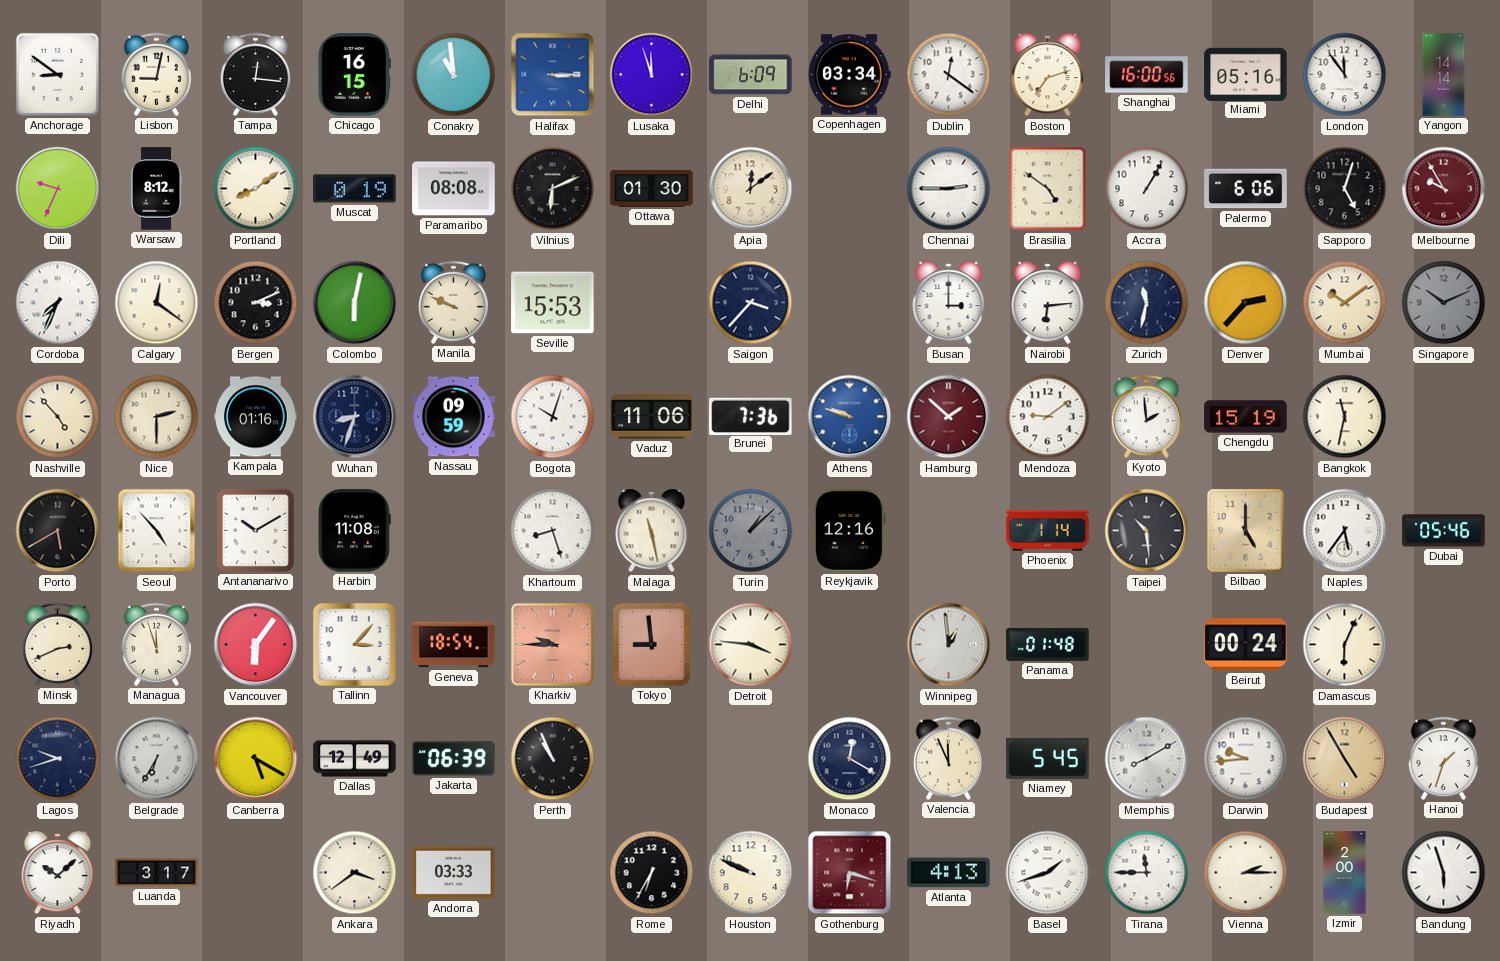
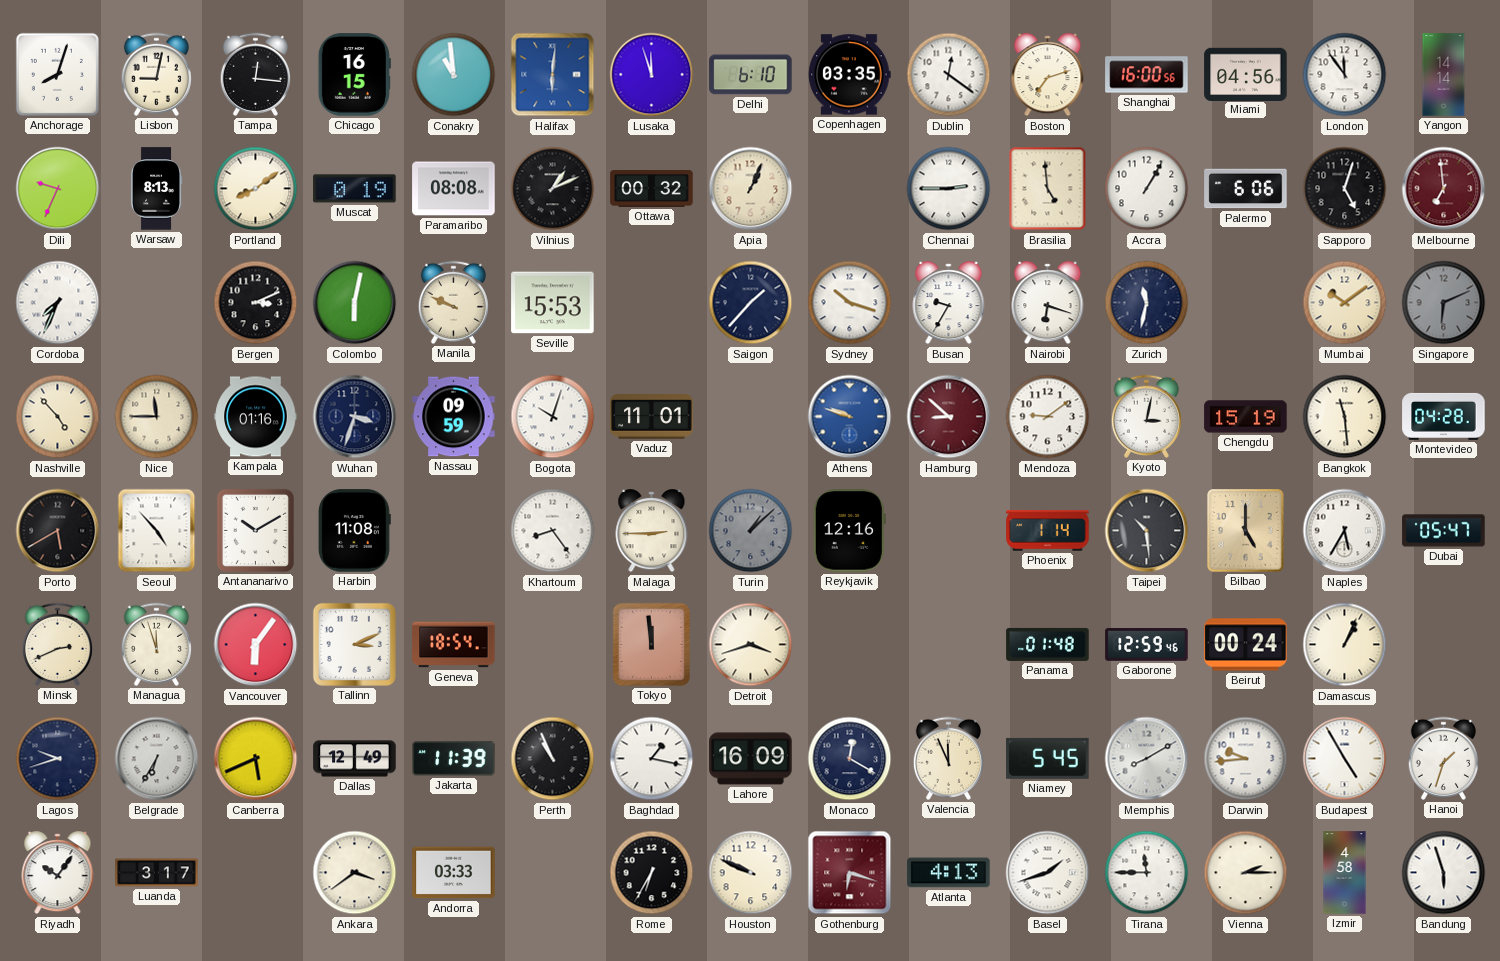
Anchorage: 8:51 -> 8:03 (57, 74)
Halifax: 3:15 -> 6:01 (553, 75)
Delhi: 6:09 -> 6:10 (751, 75)
Copenhagen: 03:34 -> 03:35 (850, 75)
Miami: 05:16 -> 04:56 (1246, 74)
Warsaw: 8:12 -> 8:13 (156, 189)
Vilnius: 6:11 -> 1:11 (553, 189)
Ottawa: 01:30 -> 00:32 (652, 189)
Apia: 12:09 -> 1:04 (751, 189)
Brasilia: 4:51 -> 4:59 (1048, 189)
Melbourne: 9:55 -> 6:59 (1444, 189)
Calgary: 12:21 -> none (157, 303)
Saigon: 3:37 -> 1:37 (751, 303)
Sydney: none -> 10:18 (850, 303)
Busan: 3:00 -> 9:35 (949, 303)
Nairobi: 6:14 -> 6:18 (1048, 303)
Denver: 2:37 -> none (1246, 303)
Singapore: 10:11 -> 6:11 (1444, 303)
Nice: 2:30 -> 11:45 (157, 417)
Wuhan: 8:33 -> 3:33 (355, 417)
Vaduz: 11:06 -> 11:01 (652, 417)
Brunei: 7:36 -> none (751, 416)
Hamburg: 1:52 -> 8:52 (949, 417)
Kyoto: 1:59 -> 3:02 (1146, 416)
Bangkok: 11:32 -> 11:29 (1345, 417)
Montevideo: none -> 04:28 (1444, 416)
Khartoum: 8:27 -> 8:24 (553, 531)
Malaga: 11:28 -> 2:45 (652, 531)
Naples: 5:36 -> 5:35 (1345, 531)
Dubai: 05:46 -> 05:47 (1444, 531)
Tallinn: 3:07 -> 3:11 (354, 644)
Kharkiv: 9:45 -> none (552, 644)
Tokyo: 8:59 -> 11:59 (651, 644)
Detroit: 3:46 -> 3:42 (751, 645)
Winnipeg: 12:59 -> none (949, 645)
Gaborone: none -> 12:59 (1147, 645)
Damascus: 6:04 -> 1:04 (1345, 645)
Canberra: 5:20 -> 5:41 (256, 759)
Jakarta: 06:39 -> 11:39 (454, 759)
Baghdad: none -> 1:17 (652, 759)
Lahore: none -> 16:09 (751, 759)
Budapest dial: champagne -> white (1345, 759)
Riyadh: 10:08 -> 10:06 (58, 873)
Izmir: 2:00 -> 4:58 (1345, 873)
